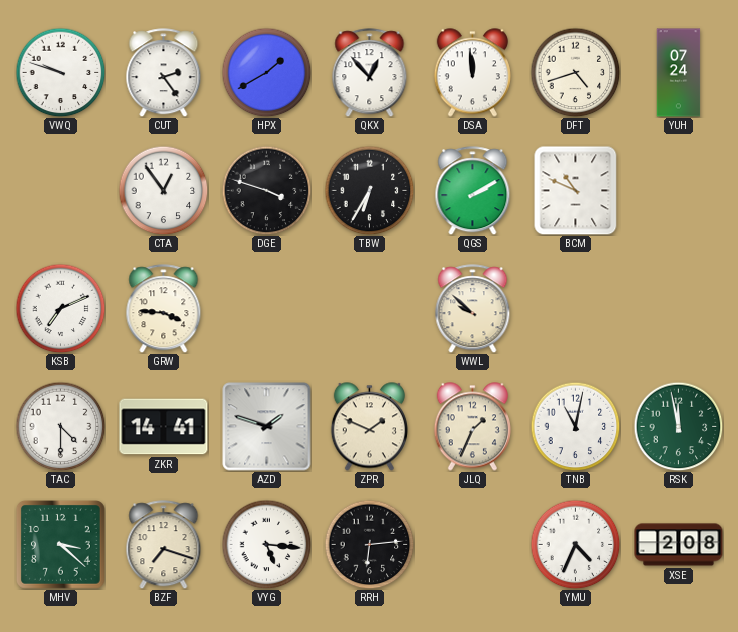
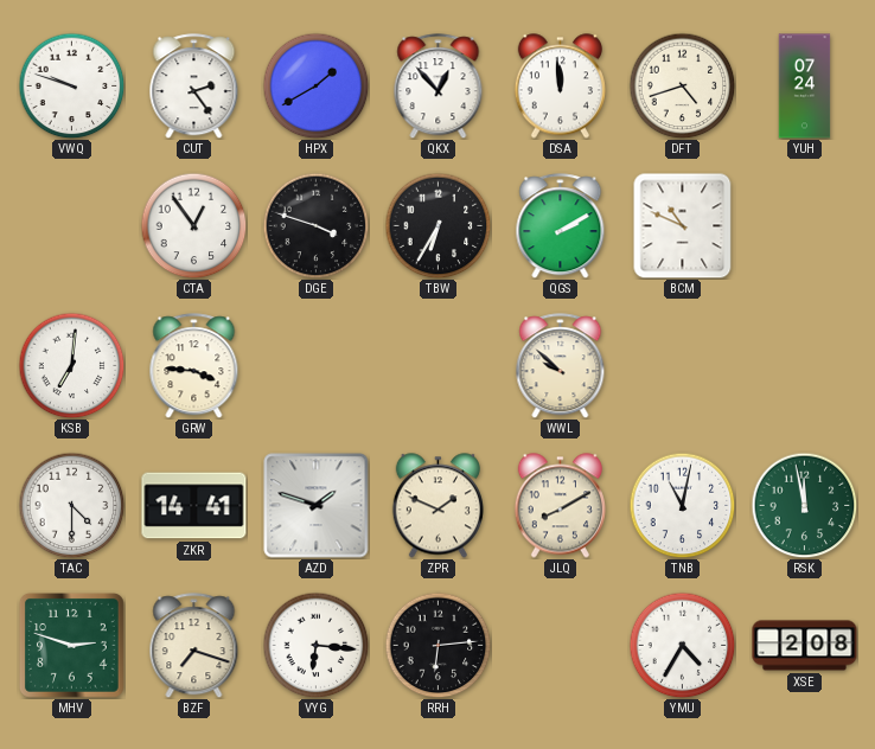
KSB: 7:11 -> 7:01 (71, 365)
JLQ: 1:34 -> 8:10 (560, 506)
MHV: 3:22 -> 2:48 (72, 646)
VYG: 5:16 -> 6:16 (315, 645)
YMU: 4:34 -> 4:35 (682, 645)
